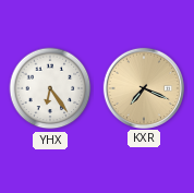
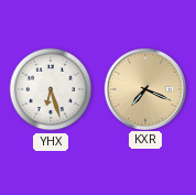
YHX: 6:24 -> 6:27 (51, 89)
